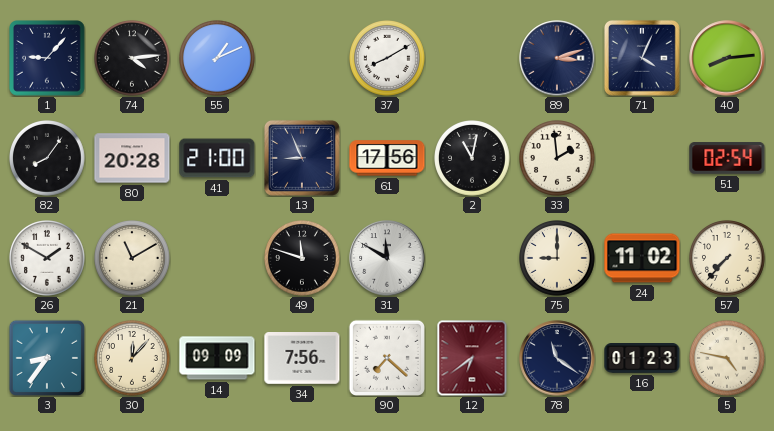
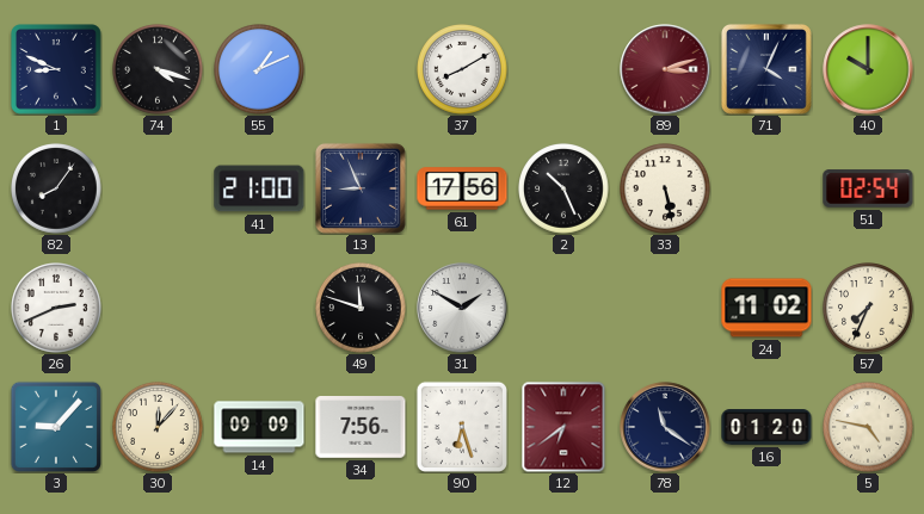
1: 9:07 -> 8:49 (56, 69)
74: 4:14 -> 4:18 (159, 70)
89 dial: navy -> burgundy (665, 69)
40: 8:14 -> 10:00 (868, 69)
80: 20:28 -> none (132, 158)
2: 11:02 -> 10:26 (565, 190)
33: 1:59 -> 5:28 (666, 190)
26: 1:50 -> 2:41 (57, 309)
21: 11:10 -> none (133, 259)
31: 11:50 -> 1:50 (462, 308)
75: 9:00 -> none (558, 259)
57: 7:37 -> 7:34 (869, 309)
3: 8:36 -> 9:07 (56, 427)
90: 7:22 -> 6:27 (462, 427)
16: 01:23 -> 01:20 (766, 428)
